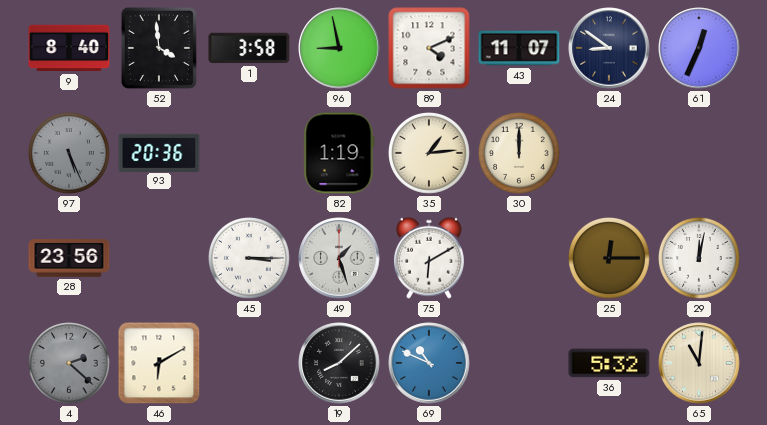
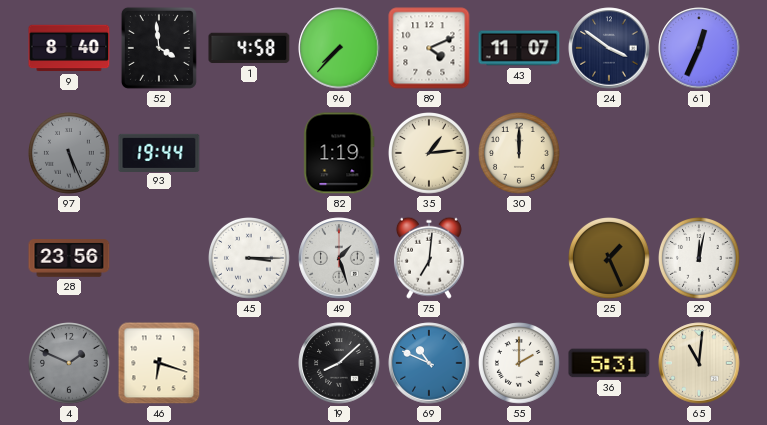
1: 3:58 -> 4:58 (249, 48)
96: 8:58 -> 7:37 (339, 48)
24: 8:51 -> 3:51 (609, 48)
93: 20:36 -> 19:44 (159, 152)
75: 6:10 -> 7:01 (429, 258)
25: 12:15 -> 1:26 (610, 259)
4: 2:22 -> 1:49 (70, 364)
46: 6:10 -> 6:18 (159, 363)
55: none -> 2:00 (520, 364)
36: 5:32 -> 5:31 (609, 363)
